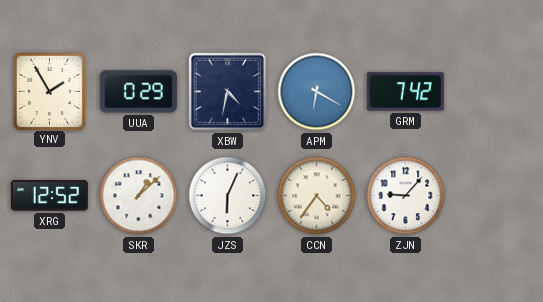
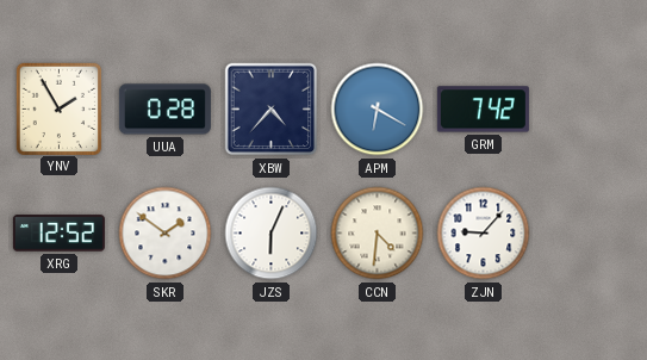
UUA: 0:29 -> 0:28 (164, 110)
XBW: 4:32 -> 4:37 (272, 110)
SKR: 1:08 -> 1:51 (166, 234)
CCN: 4:36 -> 4:31 (378, 234)
